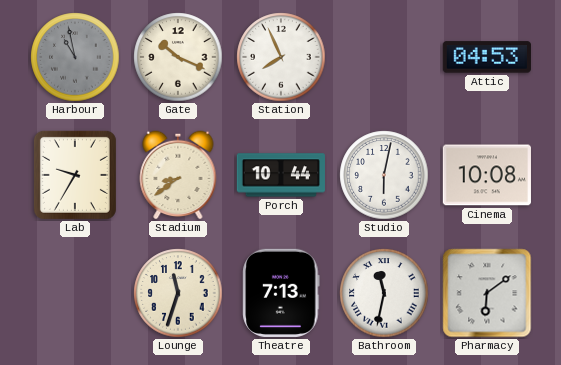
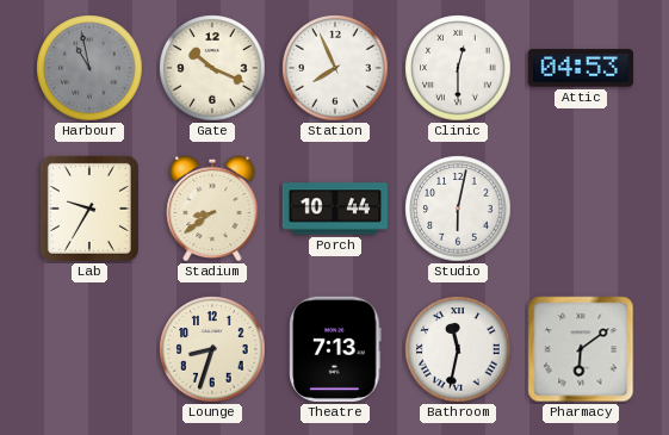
Clinic: none -> 12:30 (458, 68)
Cinema: 10:08 -> none (487, 175)
Lounge: 11:33 -> 8:33 (212, 349)
